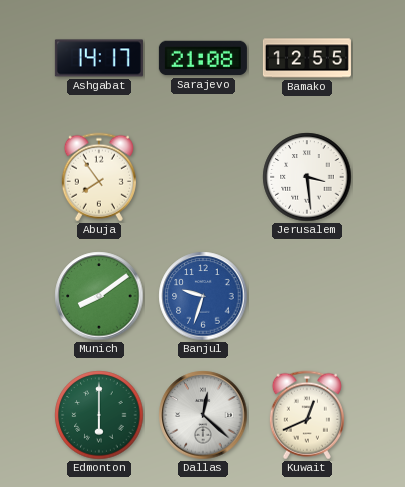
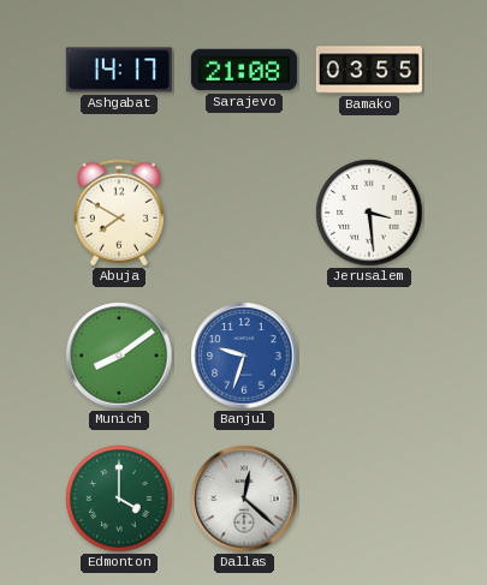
Bamako: 12:55 -> 03:55 (369, 70)
Abuja: 7:54 -> 7:50 (119, 213)
Edmonton: 6:00 -> 4:00 (119, 499)
Kuwait: 12:41 -> none (307, 415)
